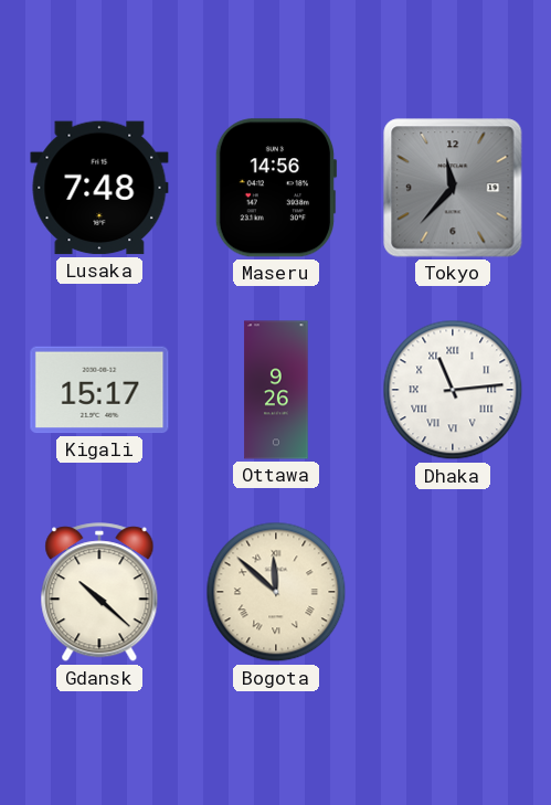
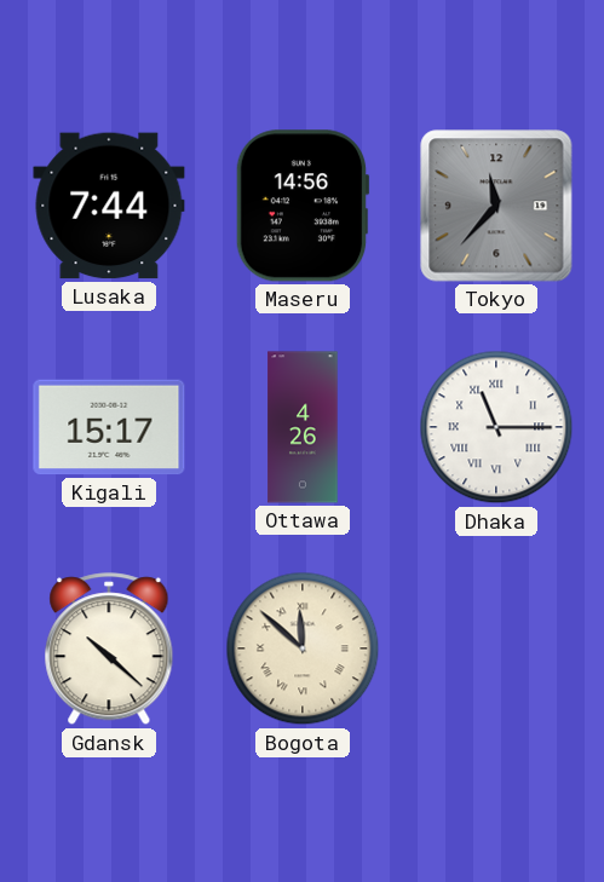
Lusaka: 7:48 -> 7:44 (109, 206)
Ottawa: 9:26 -> 4:26 (303, 427)
Dhaka: 11:14 -> 11:15 (496, 427)
